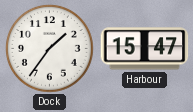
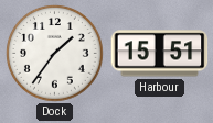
Harbour: 15:47 -> 15:51 (160, 54)
